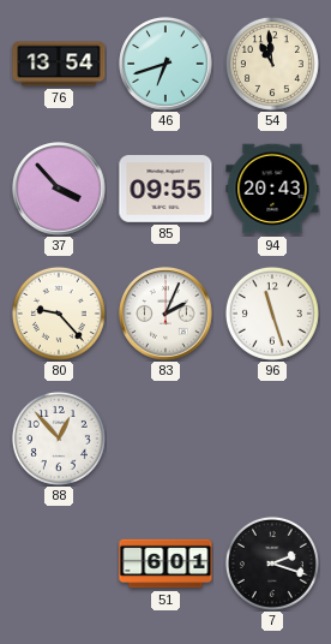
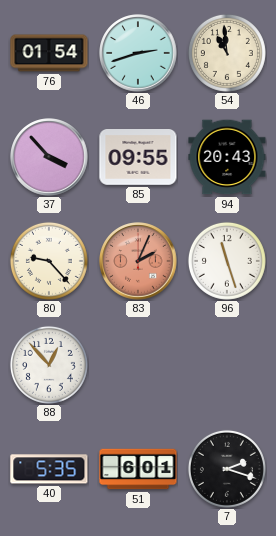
76: 13:54 -> 01:54 (49, 53)
46: 6:42 -> 2:42 (138, 53)
83 dial: white -> salmon (138, 261)
40: none -> 5:35 (49, 469)
